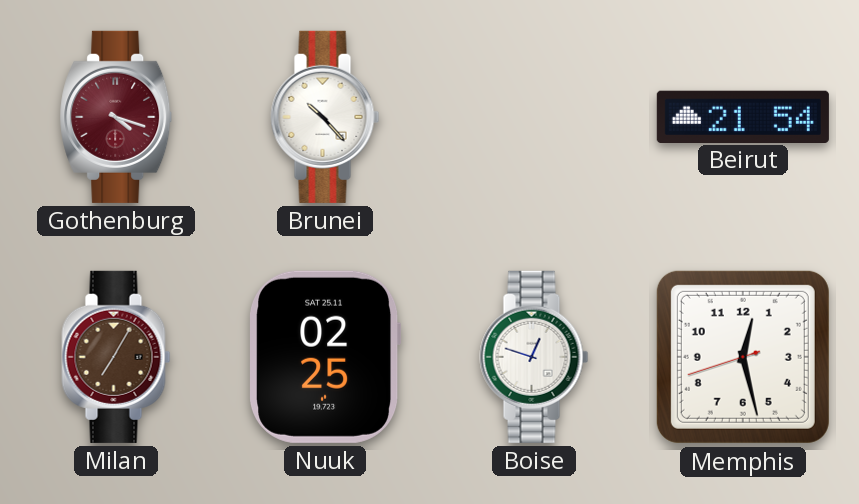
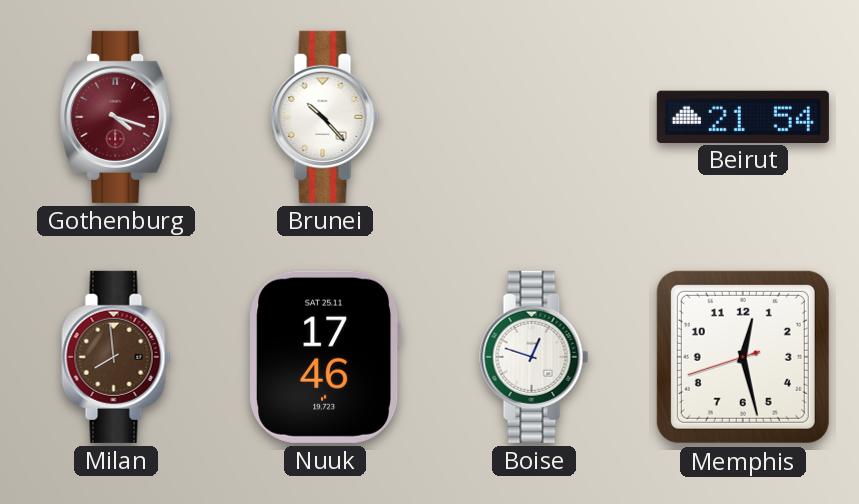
Milan: 7:05 -> 7:59 (116, 357)
Nuuk: 02:25 -> 17:46 (325, 357)
